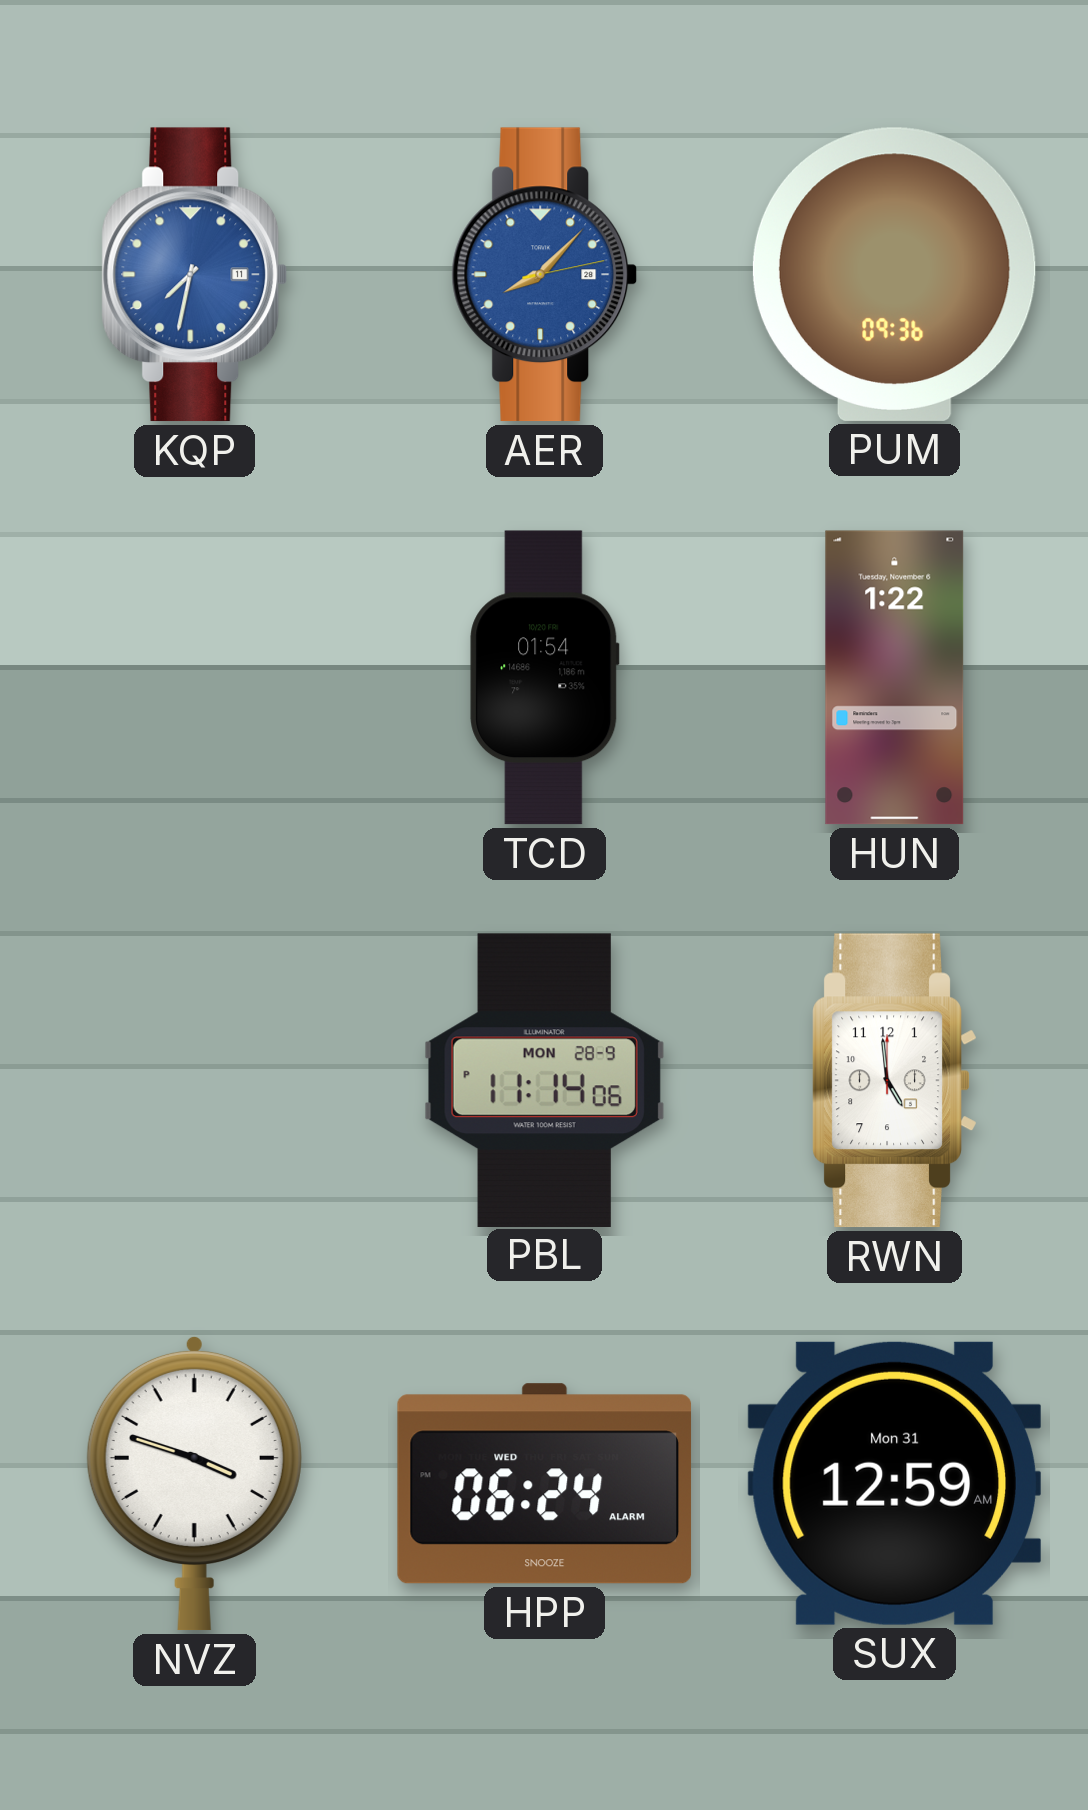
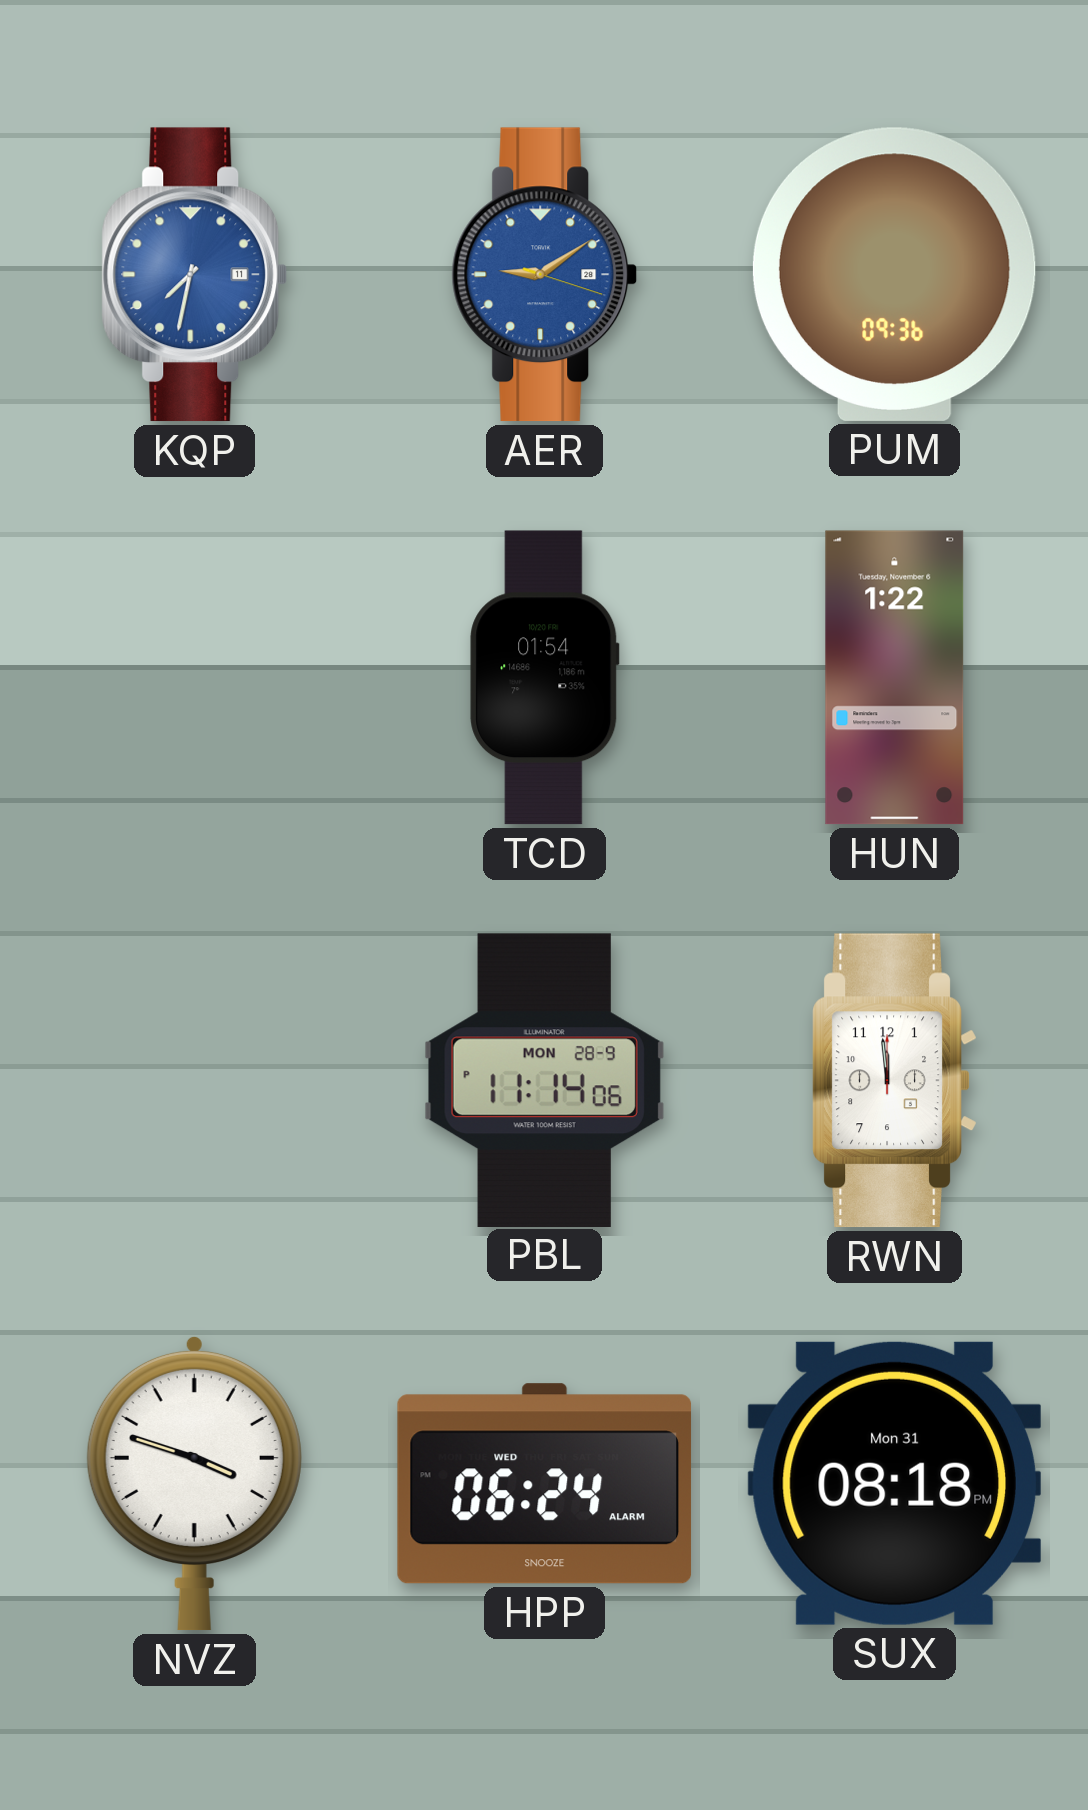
AER: 8:07 -> 9:09 (545, 275)
RWN: 4:59 -> 11:59 (895, 1081)
SUX: 12:59 -> 08:18 (894, 1483)
